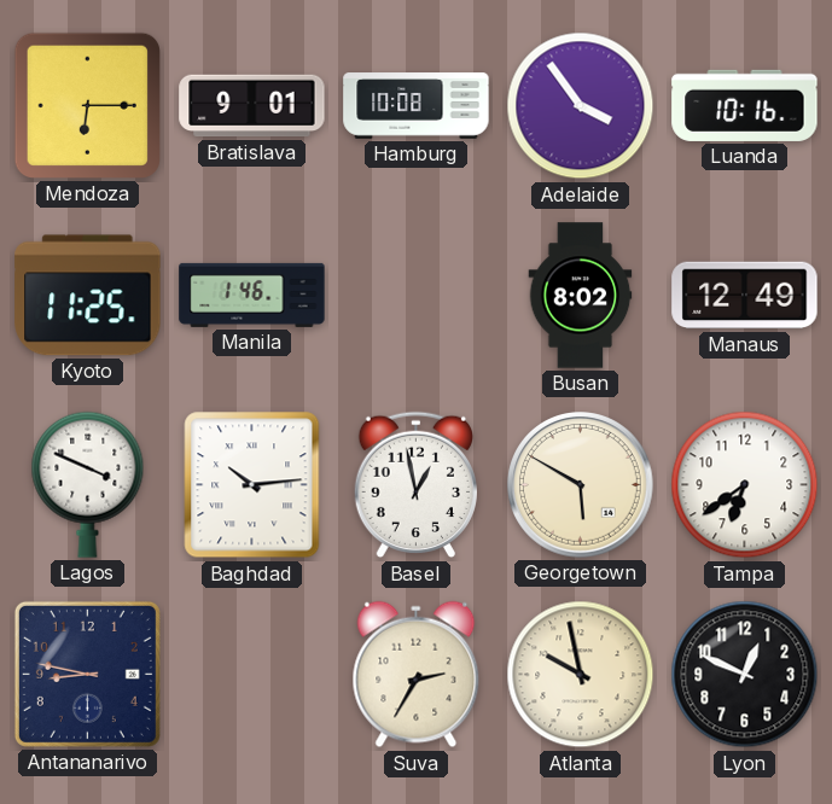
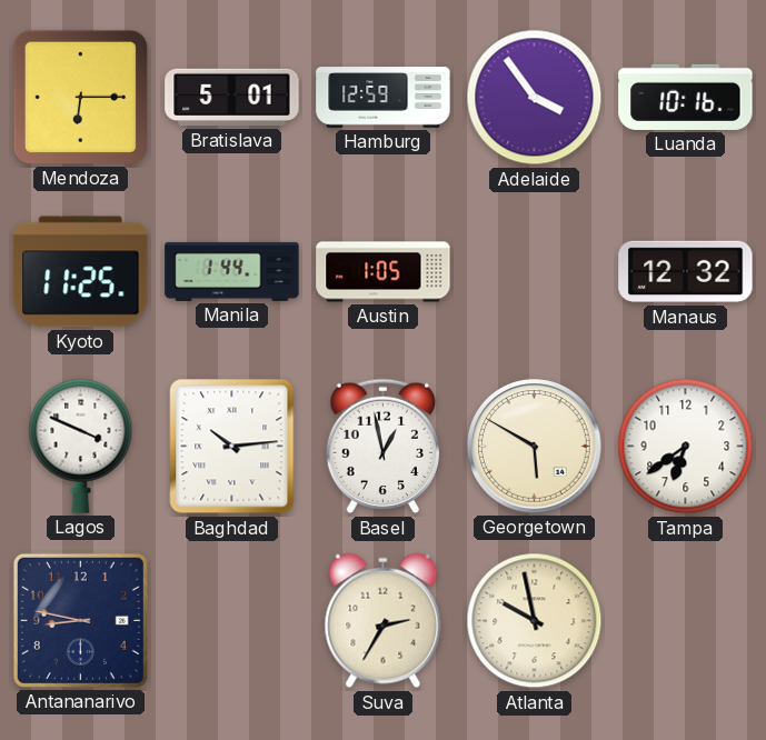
Bratislava: 9:01 -> 5:01 (232, 98)
Hamburg: 10:08 -> 12:59 (384, 98)
Manila: 1:46 -> 1:44 (232, 271)
Austin: none -> 1:05 (384, 272)
Busan: 8:02 -> none (581, 296)
Manaus: 12:49 -> 12:32 (686, 272)
Lyon: 12:49 -> none (745, 675)
